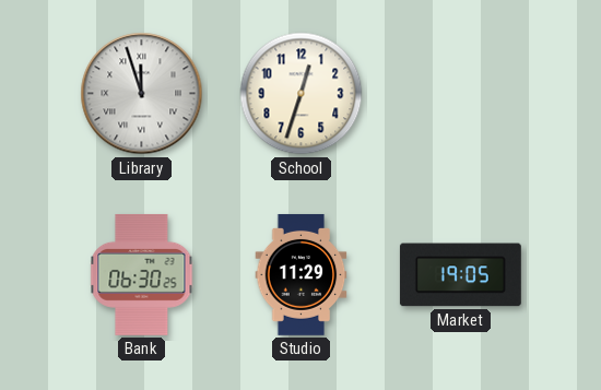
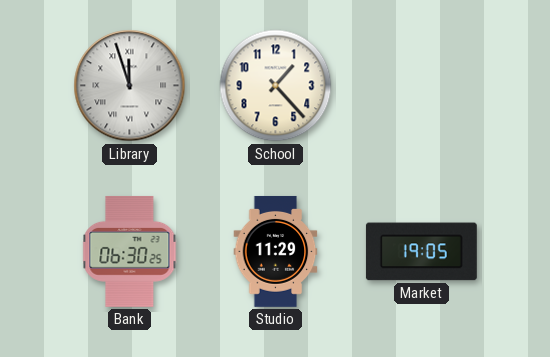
School: 12:33 -> 1:23 (276, 86)
